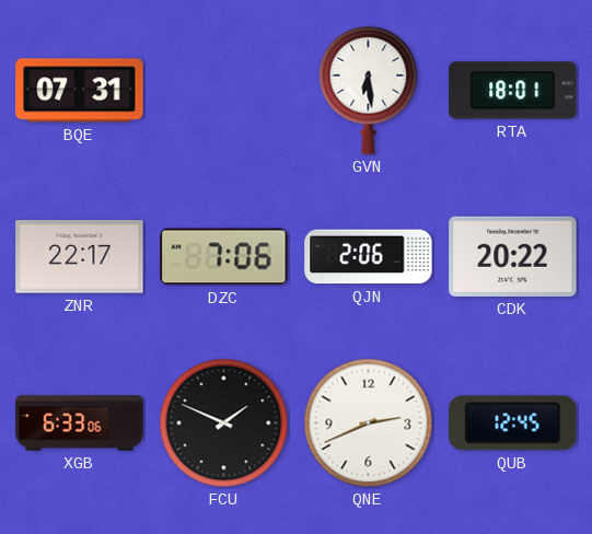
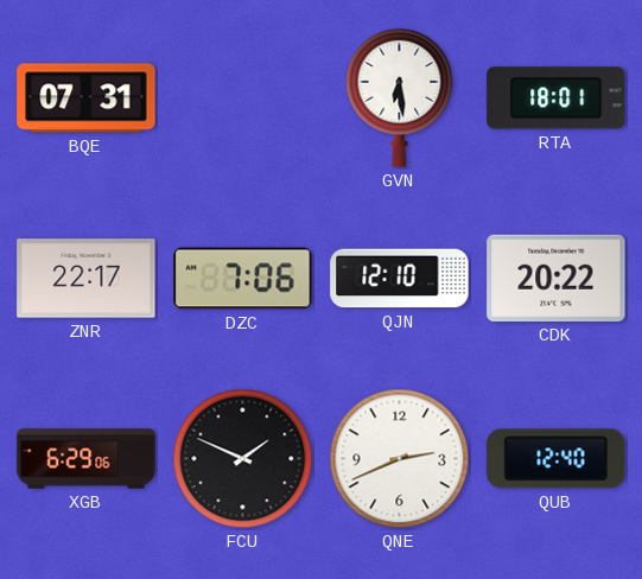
QJN: 2:06 -> 12:10 (400, 279)
XGB: 6:33 -> 6:29 (87, 459)
QUB: 12:45 -> 12:40 (557, 459)
